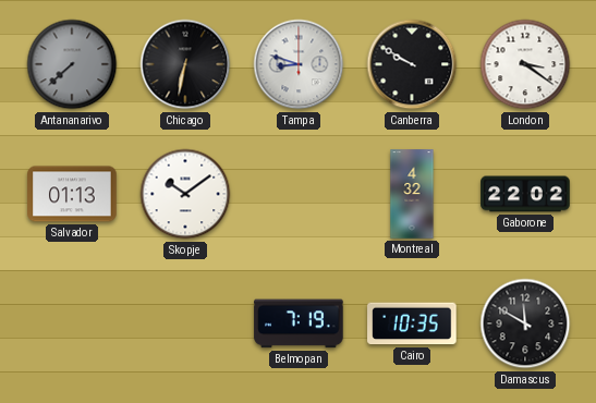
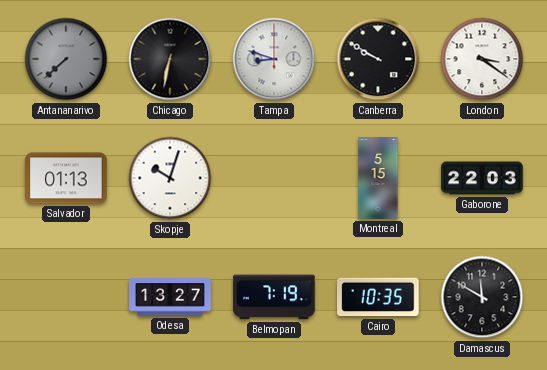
Skopje: 10:09 -> 10:03 (170, 178)
Montreal: 4:32 -> 5:15 (378, 178)
Gaborone: 22:02 -> 22:03 (482, 178)
Odesa: none -> 13:27 (170, 297)
